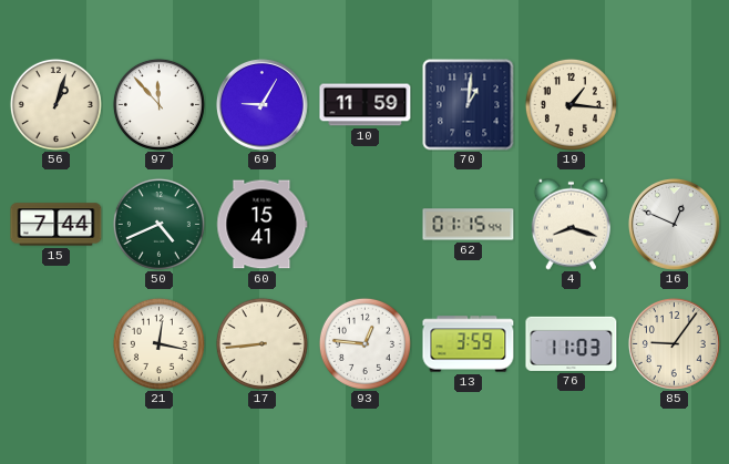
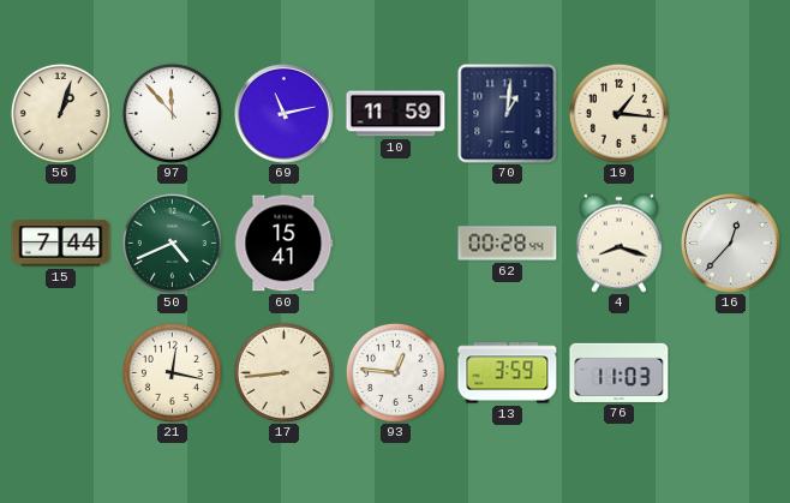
69: 9:05 -> 11:13 (285, 114)
62: 01:15 -> 00:28 (508, 244)
16: 12:49 -> 12:37 (731, 244)
85: 9:06 -> none (675, 344)
